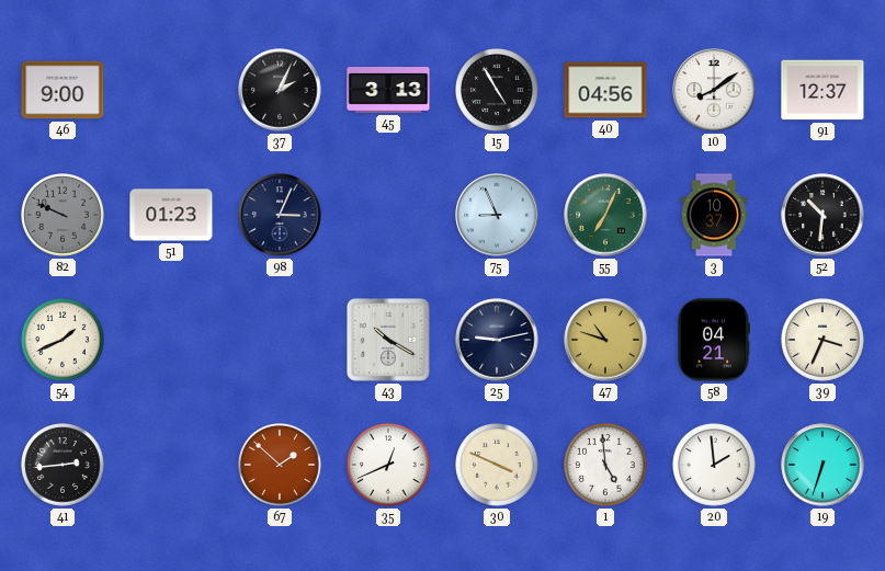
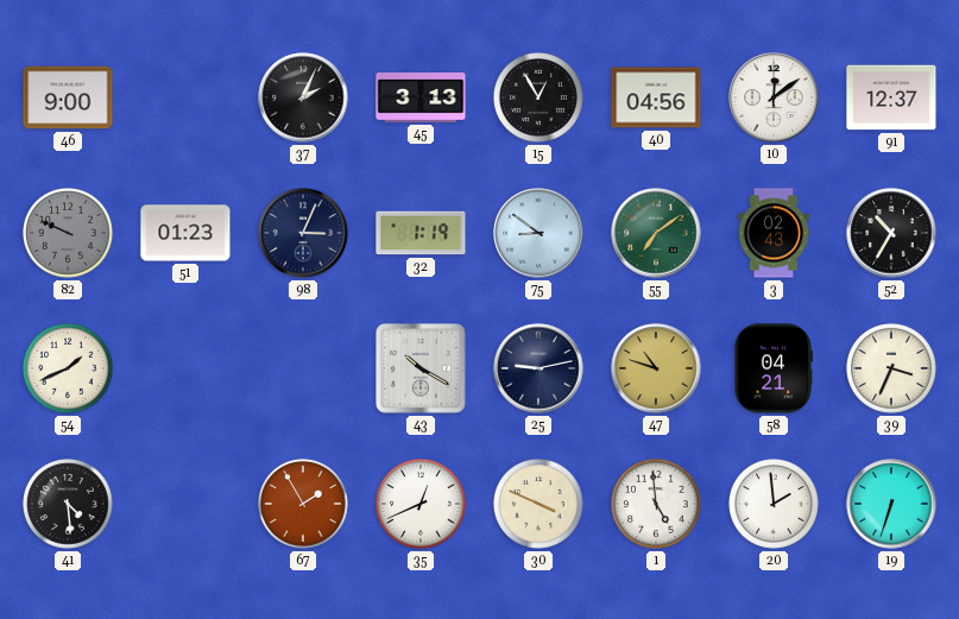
15: 4:55 -> 12:55 (540, 99)
10: 8:09 -> 12:09 (774, 97)
32: none -> 1:19 (421, 233)
75: 8:56 -> 8:51 (538, 233)
55: 7:04 -> 7:09 (656, 233)
3: 10:37 -> 02:43 (774, 233)
52: 10:31 -> 10:35 (891, 233)
41: 2:44 -> 4:29 (69, 505)
67: 1:52 -> 1:55 (304, 505)
